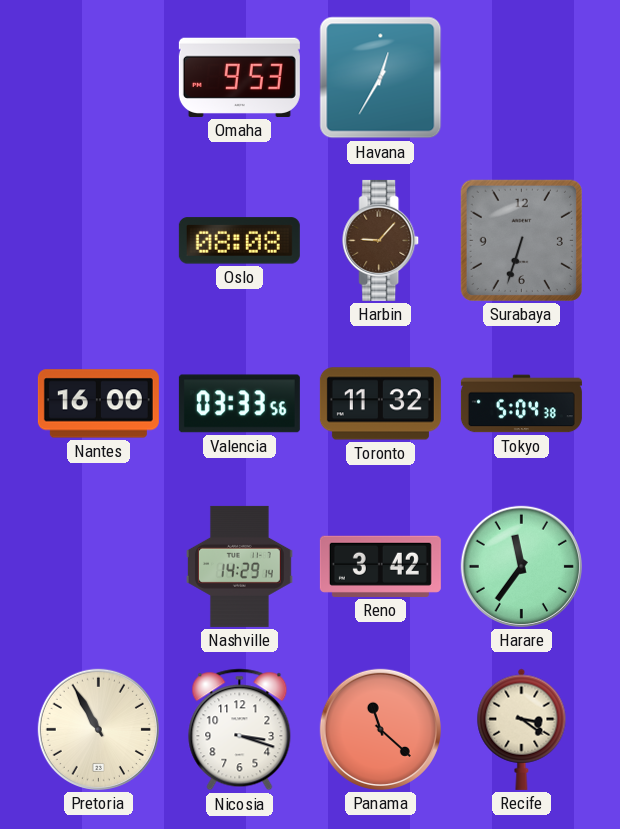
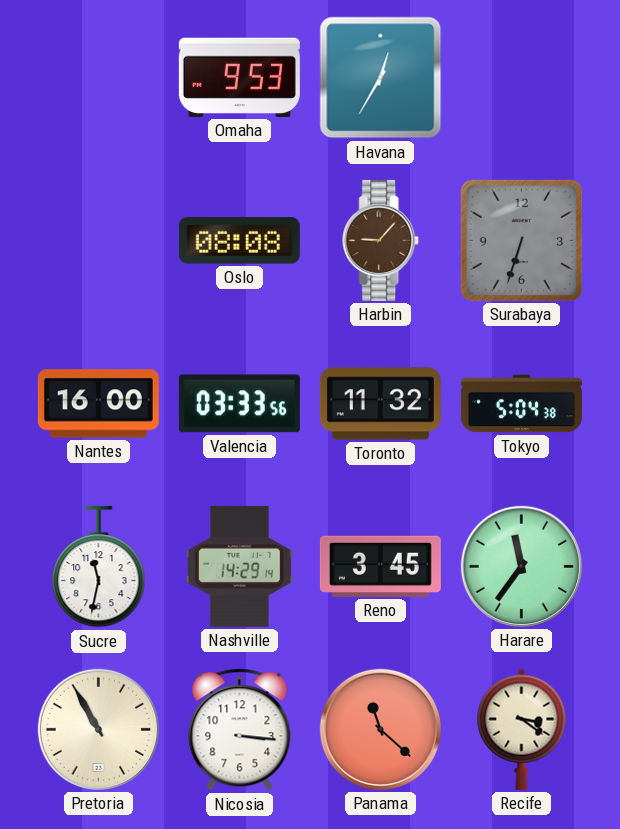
Sucre: none -> 11:32 (99, 567)
Reno: 3:42 -> 3:45 (380, 566)
Nicosia: 3:18 -> 3:16 (240, 730)
